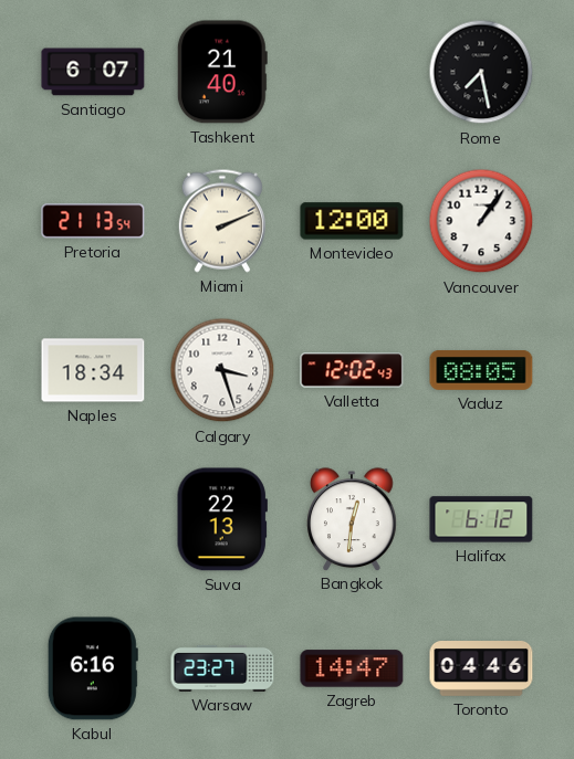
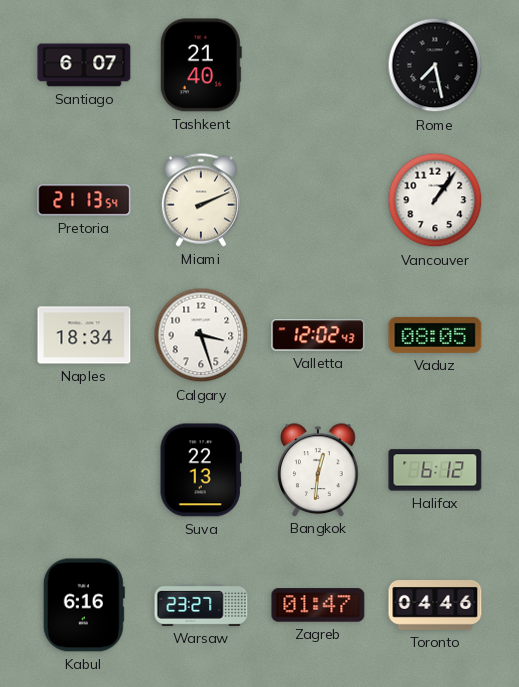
Montevideo: 12:00 -> none (352, 221)
Zagreb: 14:47 -> 01:47 (318, 605)
